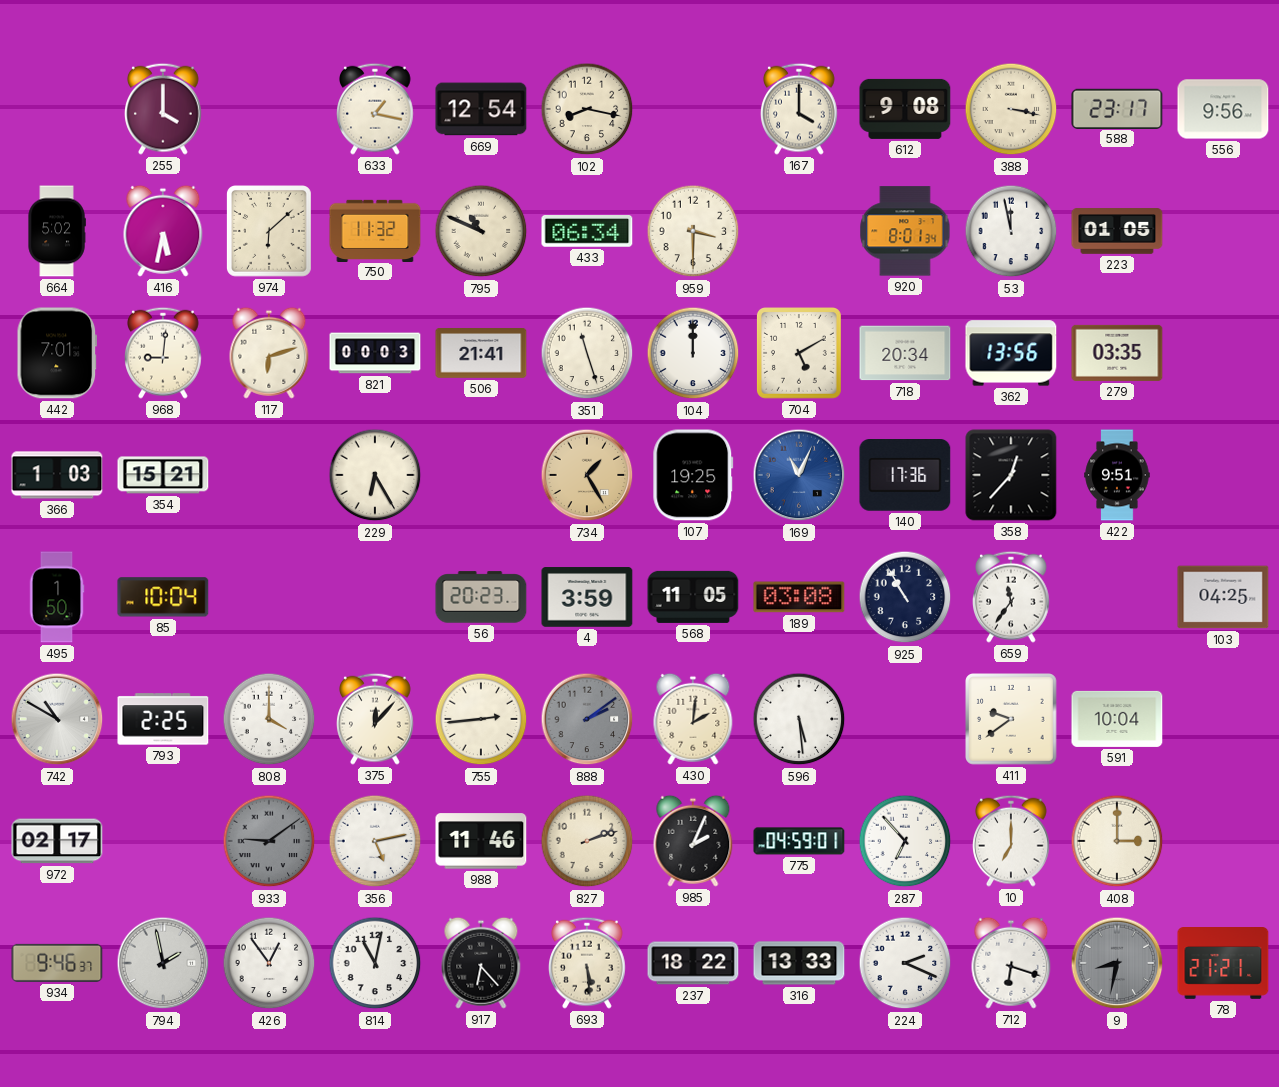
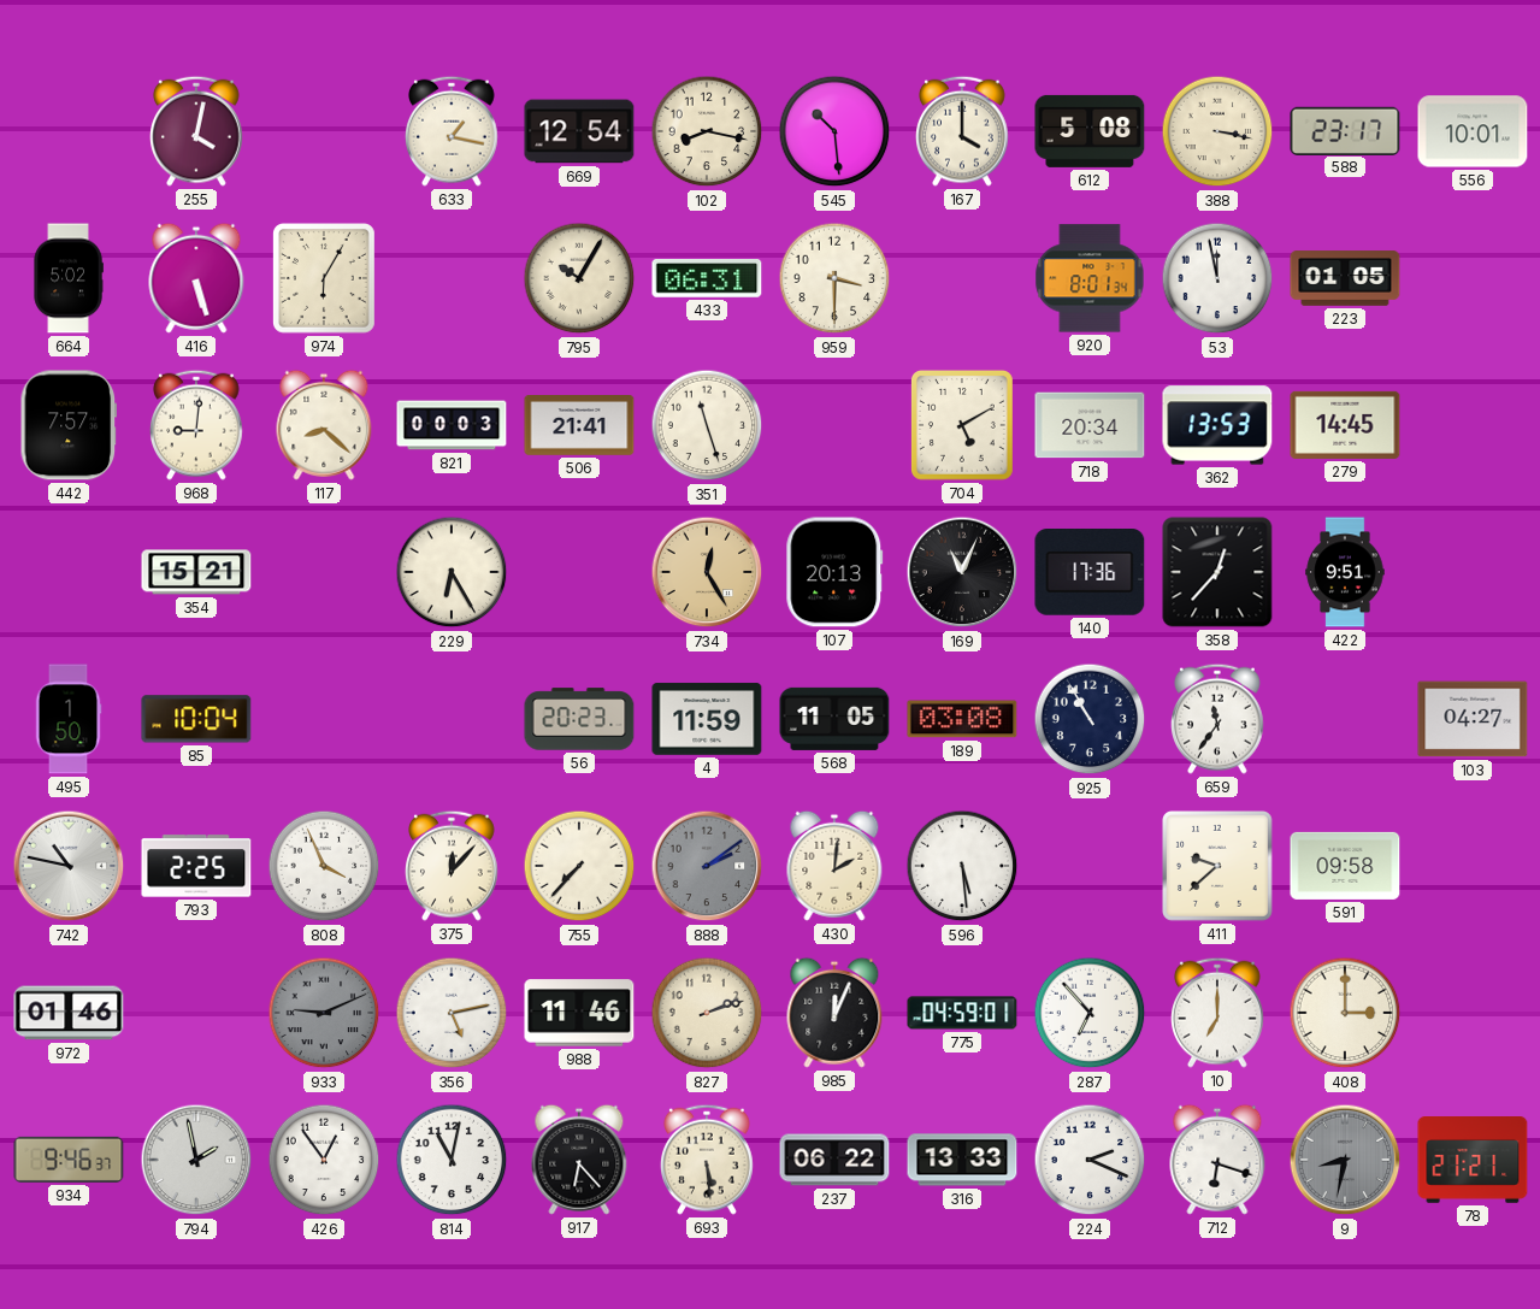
255: 4:00 -> 4:02 (197, 131)
545: none -> 10:29 (834, 131)
612: 9:08 -> 5:08 (1090, 131)
556: 9:56 -> 10:01 (1473, 131)
416: 5:32 -> 5:27 (196, 278)
974: 6:08 -> 6:05 (324, 279)
750: 11:32 -> none (375, 230)
795: 10:49 -> 10:05 (579, 278)
433: 06:34 -> 06:31 (707, 279)
442: 7:01 -> 7:57 (67, 425)
117: 6:12 -> 8:22 (324, 425)
104: 12:00 -> none (693, 353)
362: 13:56 -> 13:53 (1217, 425)
279: 03:35 -> 14:45 (1345, 425)
366: 1:03 -> none (57, 475)
734: 1:25 -> 12:25 (707, 572)
107: 19:25 -> 20:13 (834, 572)
169 dial: blue -> black (962, 572)
4: 3:59 -> 11:59 (707, 719)
103: 04:25 -> 04:27 (1473, 719)
742: 10:50 -> 10:47 (69, 866)
808: 4:00 -> 3:56 (324, 866)
755: 2:44 -> 7:37 (579, 866)
411: 9:39 -> 9:38 (1219, 867)
591: 10:04 -> 09:58 (1345, 866)
972: 02:17 -> 01:46 (69, 1013)
933: 9:09 -> 9:11 (324, 1013)
985: 2:04 -> 12:04 (834, 1013)
237: 18:22 -> 06:22 (834, 1160)
